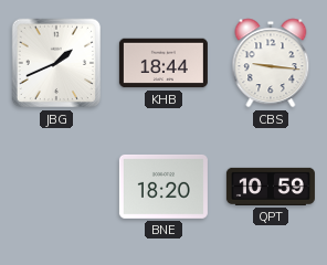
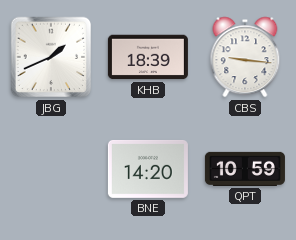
KHB: 18:44 -> 18:39 (148, 57)
BNE: 18:20 -> 14:20 (148, 169)
